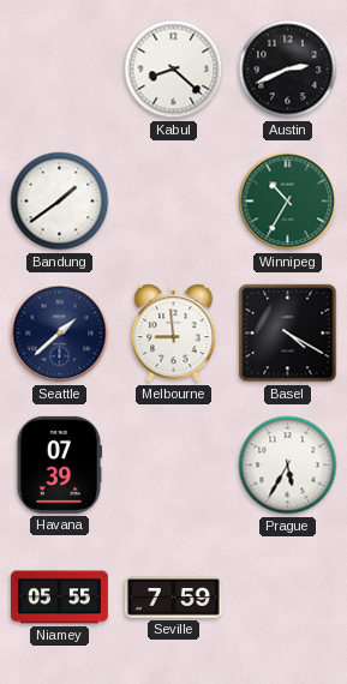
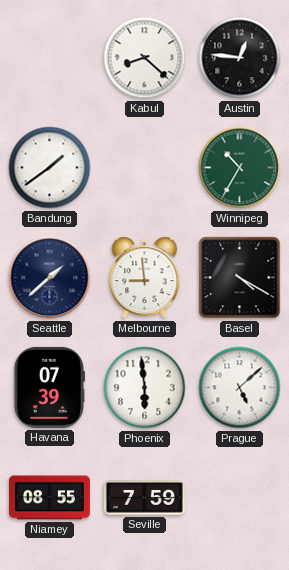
Austin: 2:41 -> 12:46 (240, 58)
Phoenix: none -> 5:59 (145, 388)
Prague: 5:35 -> 5:08 (240, 388)
Niamey: 05:55 -> 08:55 (49, 498)
